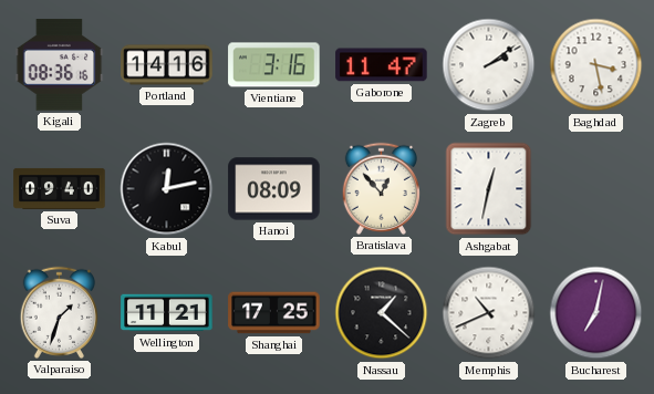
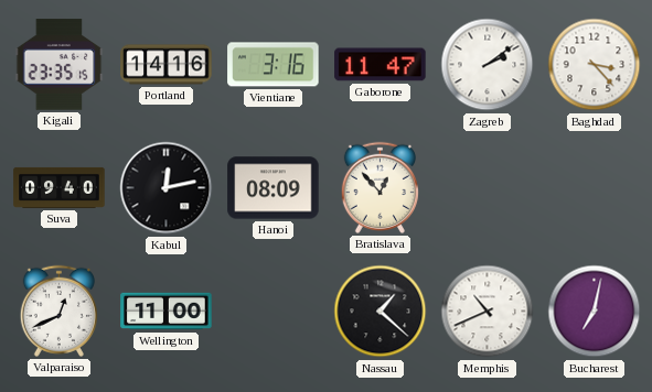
Kigali: 08:36 -> 23:35 (60, 65)
Baghdad: 3:28 -> 3:23 (595, 65)
Ashgabat: 12:32 -> none (489, 189)
Valparaiso: 1:33 -> 12:41 (58, 311)
Wellington: 11:21 -> 11:00 (167, 312)
Shanghai: 17:25 -> none (274, 313)
